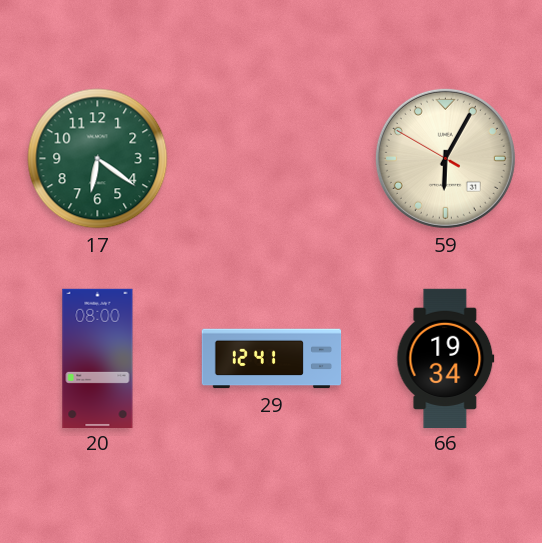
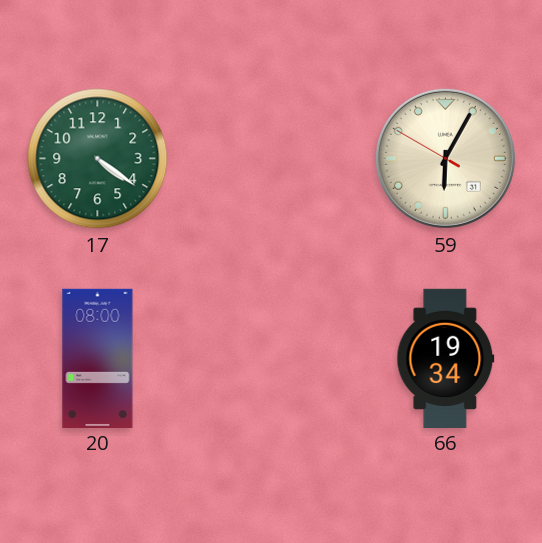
17: 6:21 -> 4:21 (98, 159)
29: 12:41 -> none (272, 359)
